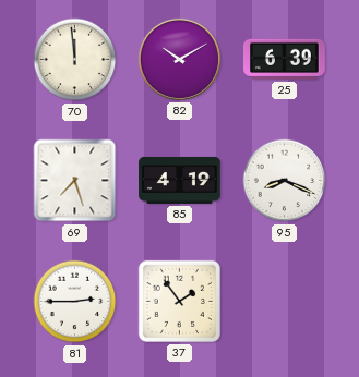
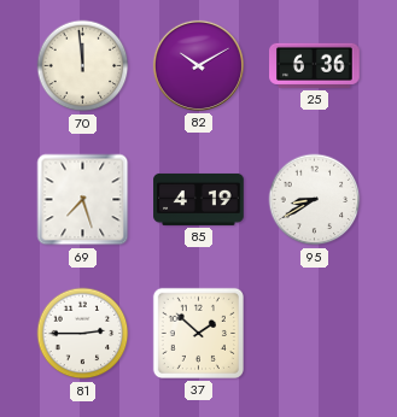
25: 6:39 -> 6:36 (315, 65)
95: 8:19 -> 8:40 (315, 200)
37: 1:54 -> 1:52 (198, 333)
